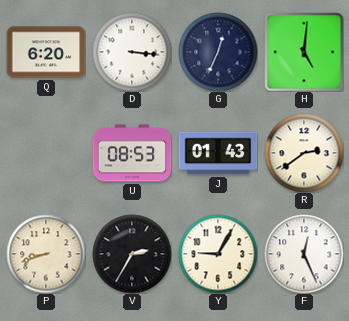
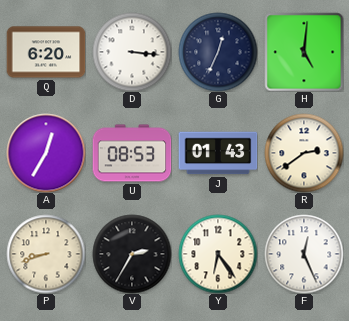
A: none -> 12:35 (46, 153)
Y: 9:05 -> 6:24 (218, 254)
